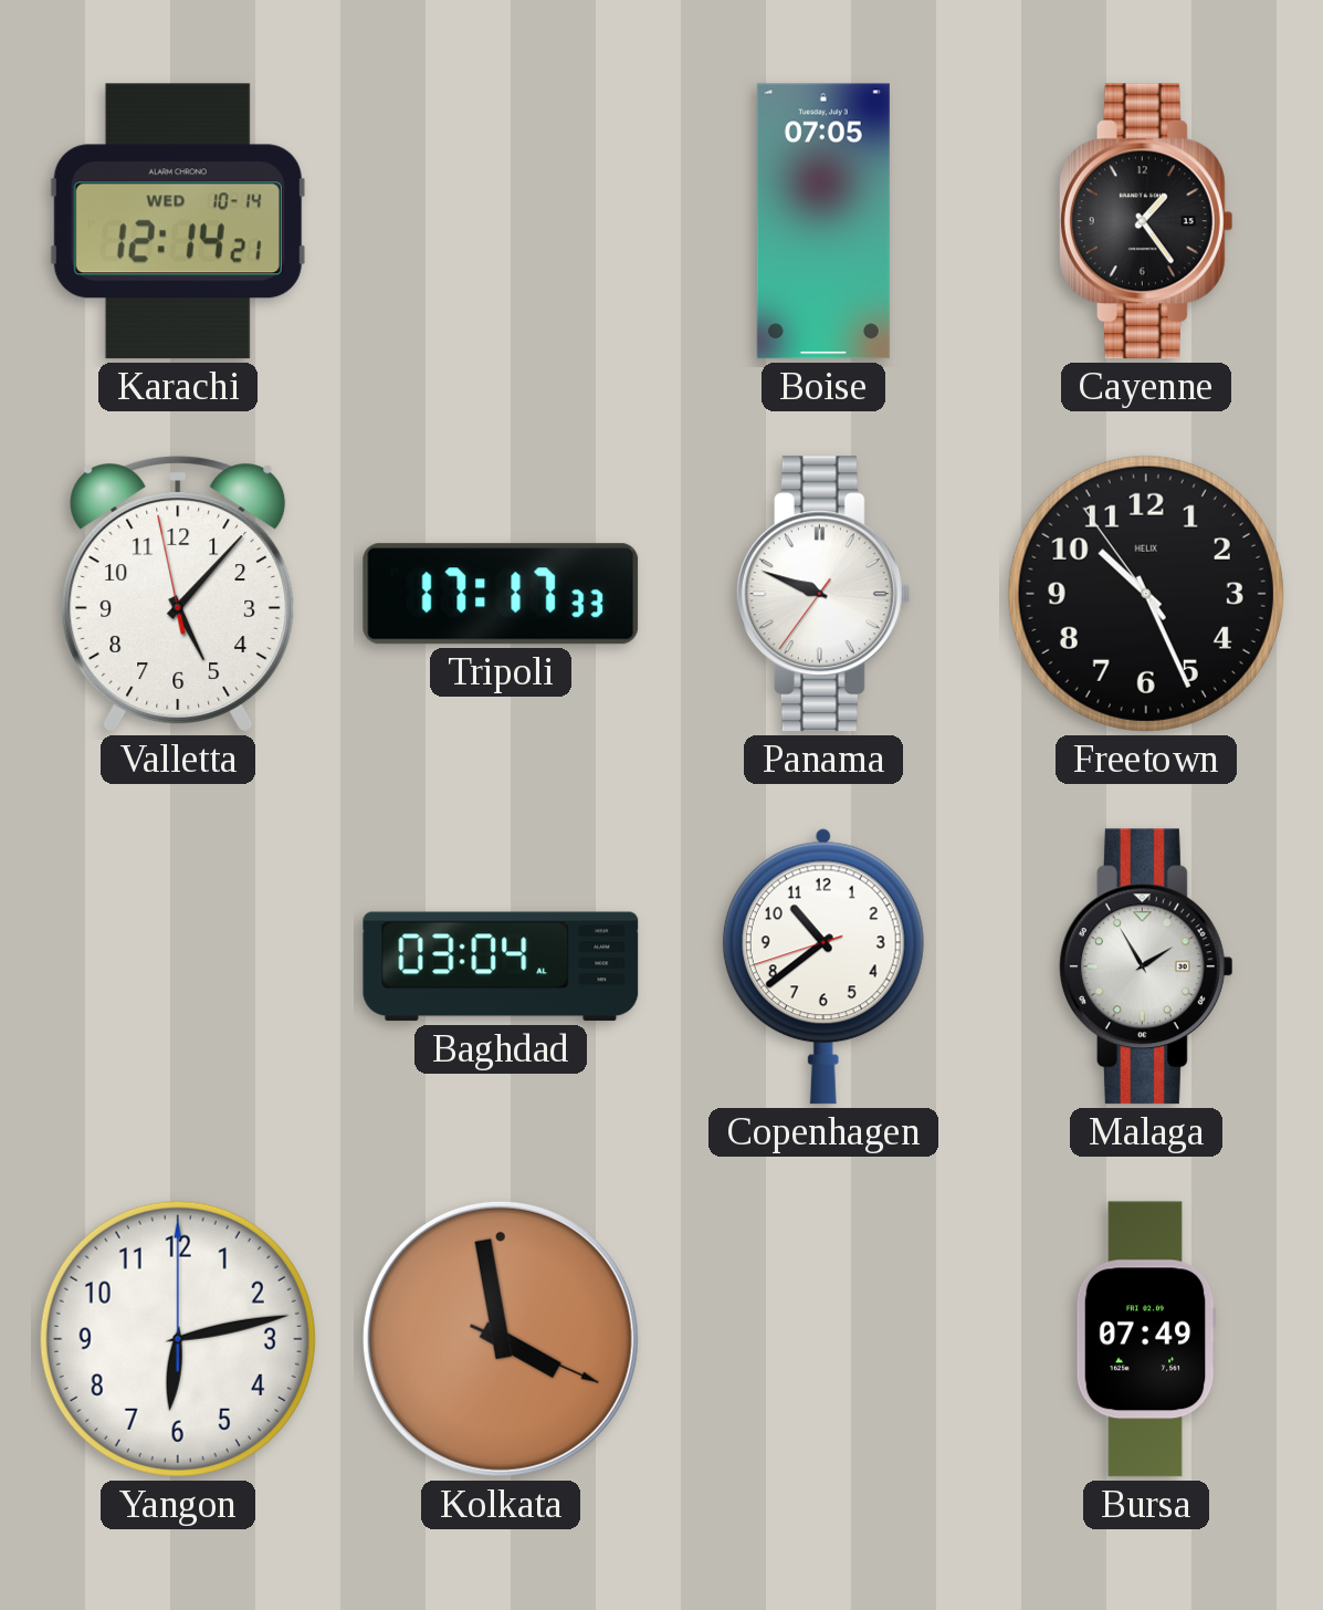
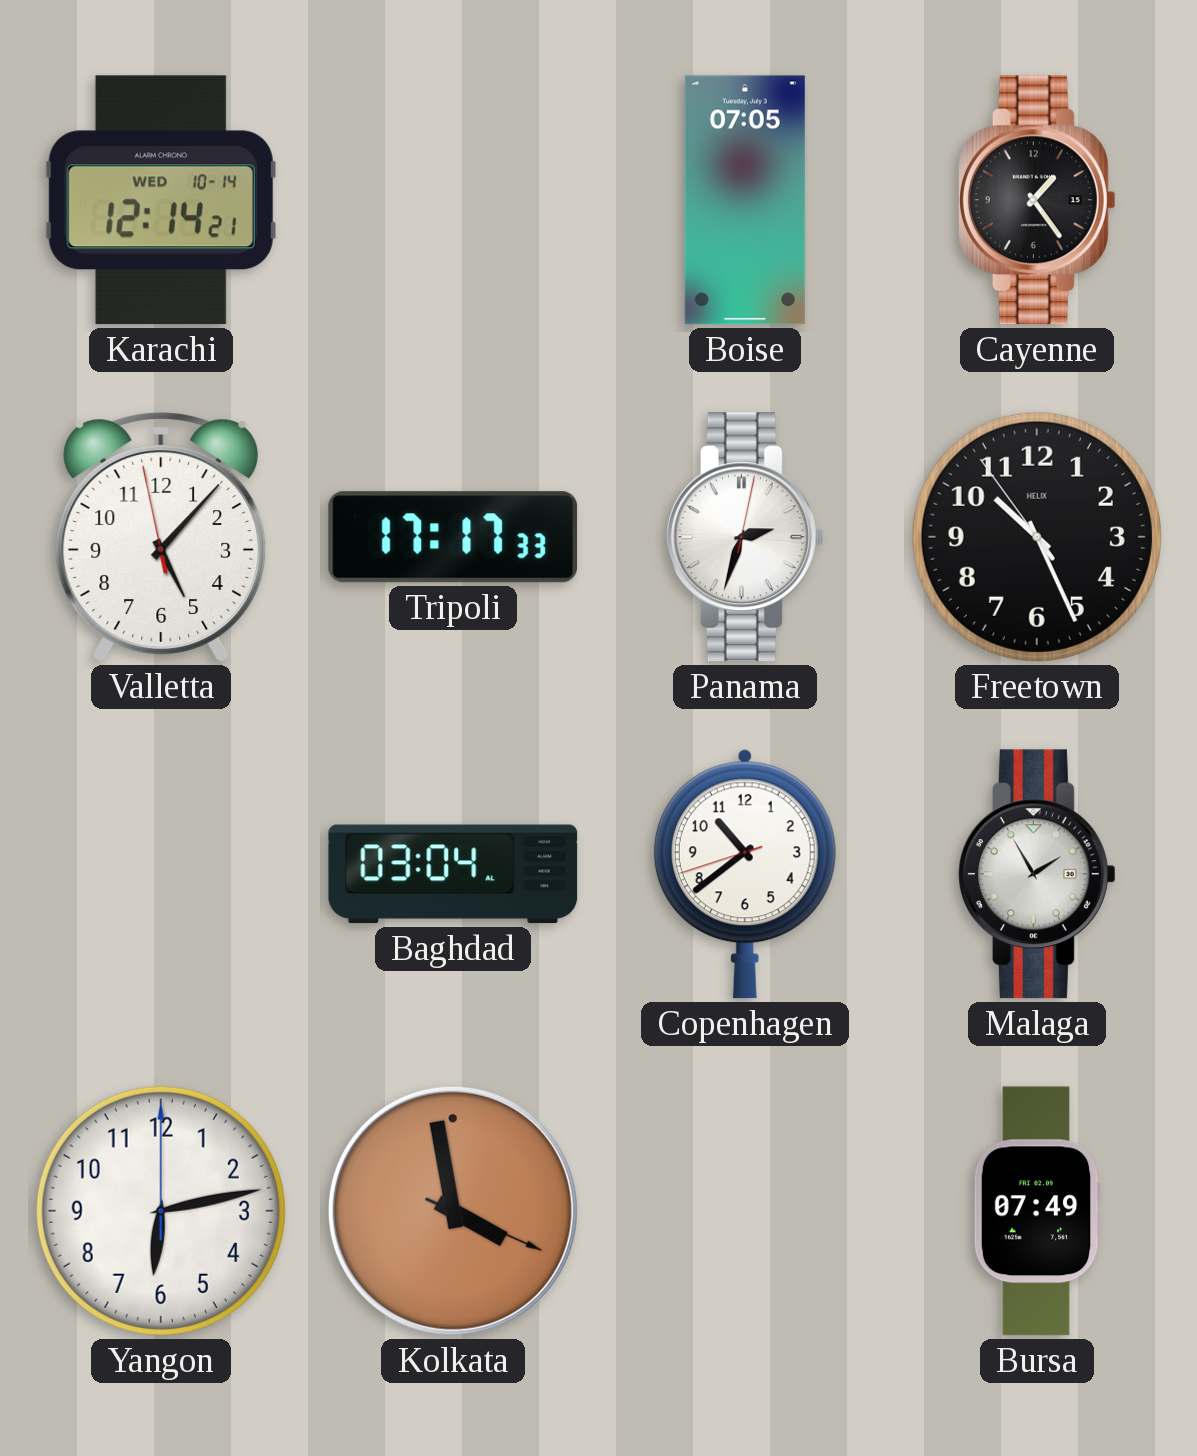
Panama: 9:48 -> 2:33 (745, 537)
